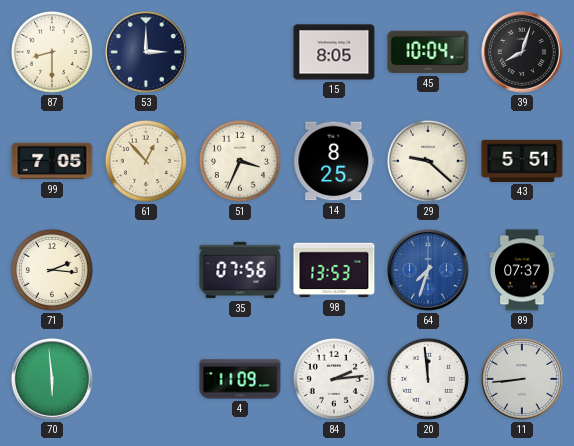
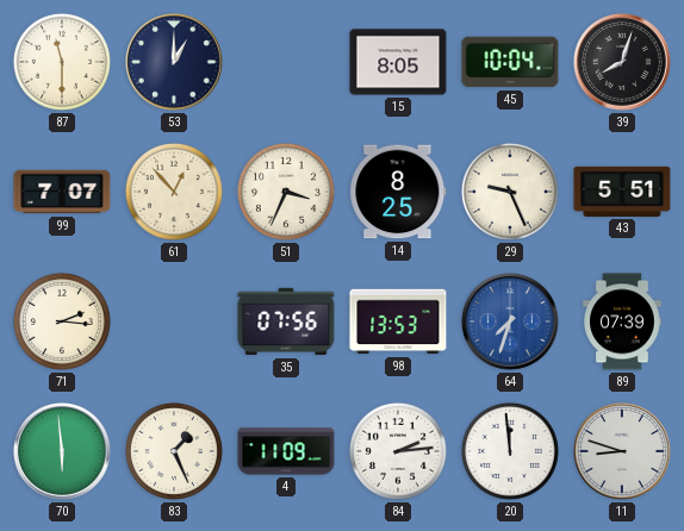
87: 8:30 -> 11:30 (62, 62)
53: 3:00 -> 1:00 (175, 63)
99: 7:05 -> 7:07 (62, 192)
29: 9:22 -> 9:26 (510, 192)
89: 07:37 -> 07:39 (622, 321)
83: none -> 1:26 (174, 451)
11: 8:44 -> 8:48 (623, 452)
